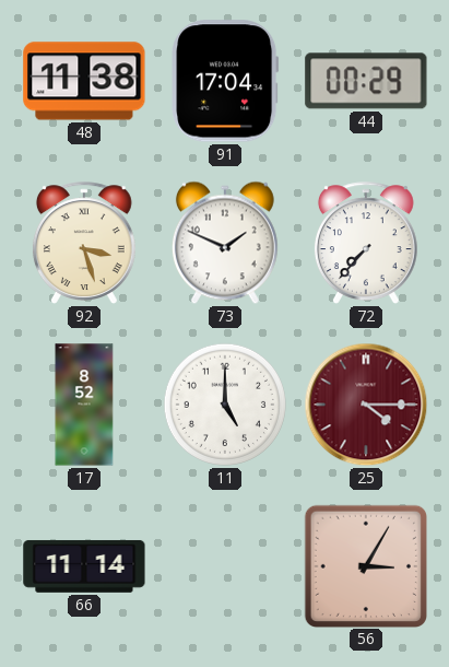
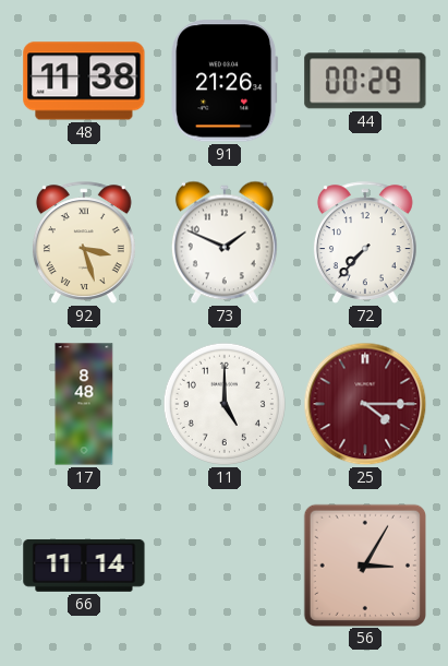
91: 17:04 -> 21:26 (225, 81)
17: 8:52 -> 8:48 (84, 404)
